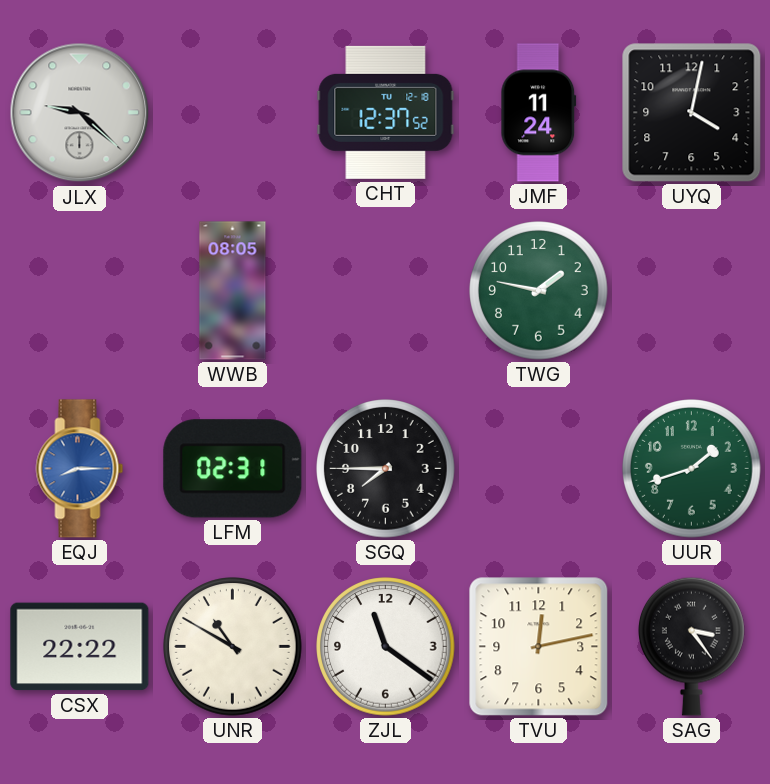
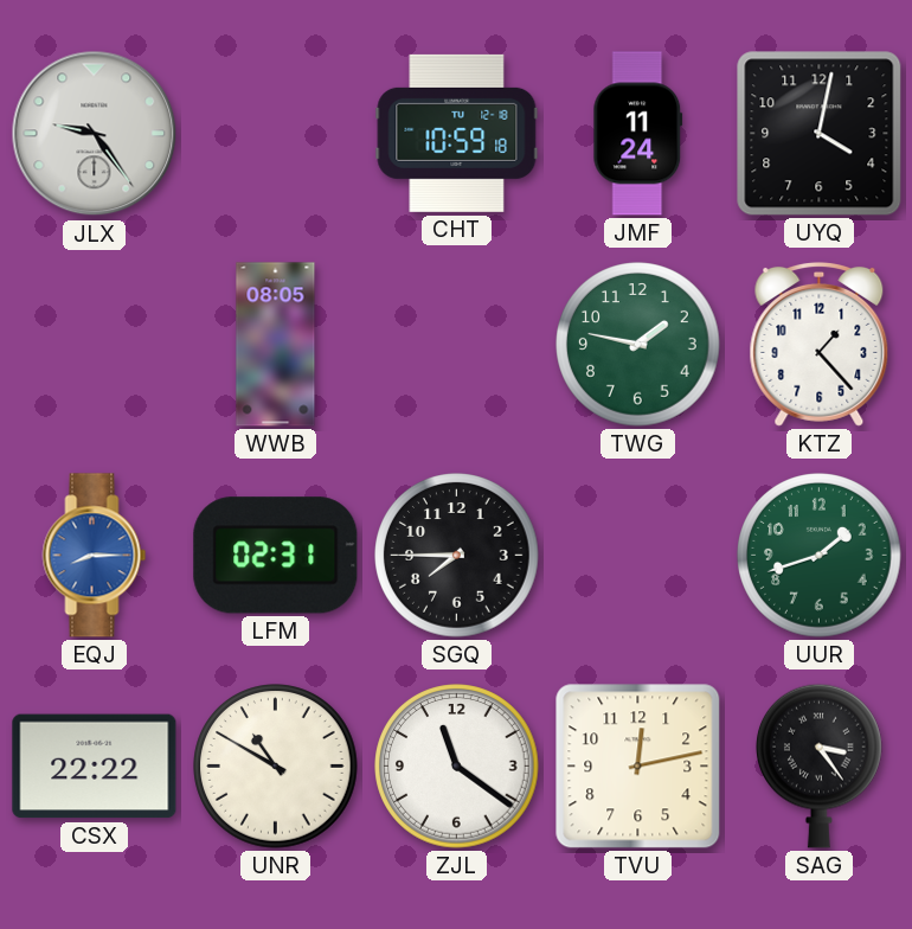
JLX: 9:22 -> 9:24 (95, 134)
CHT: 12:37 -> 10:59 (457, 133)
KTZ: none -> 1:23 (820, 344)
